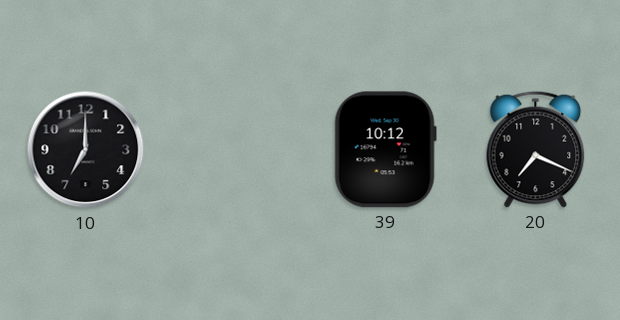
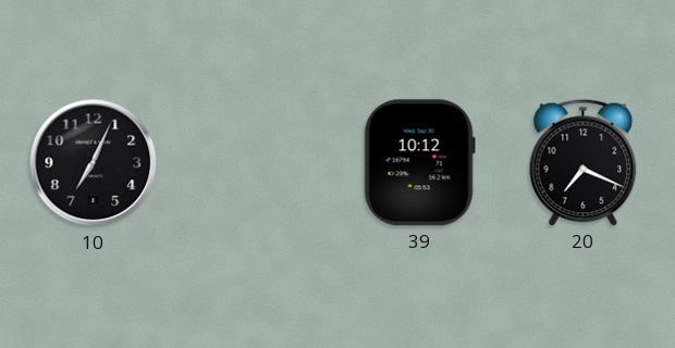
10: 7:00 -> 7:04 (94, 163)
